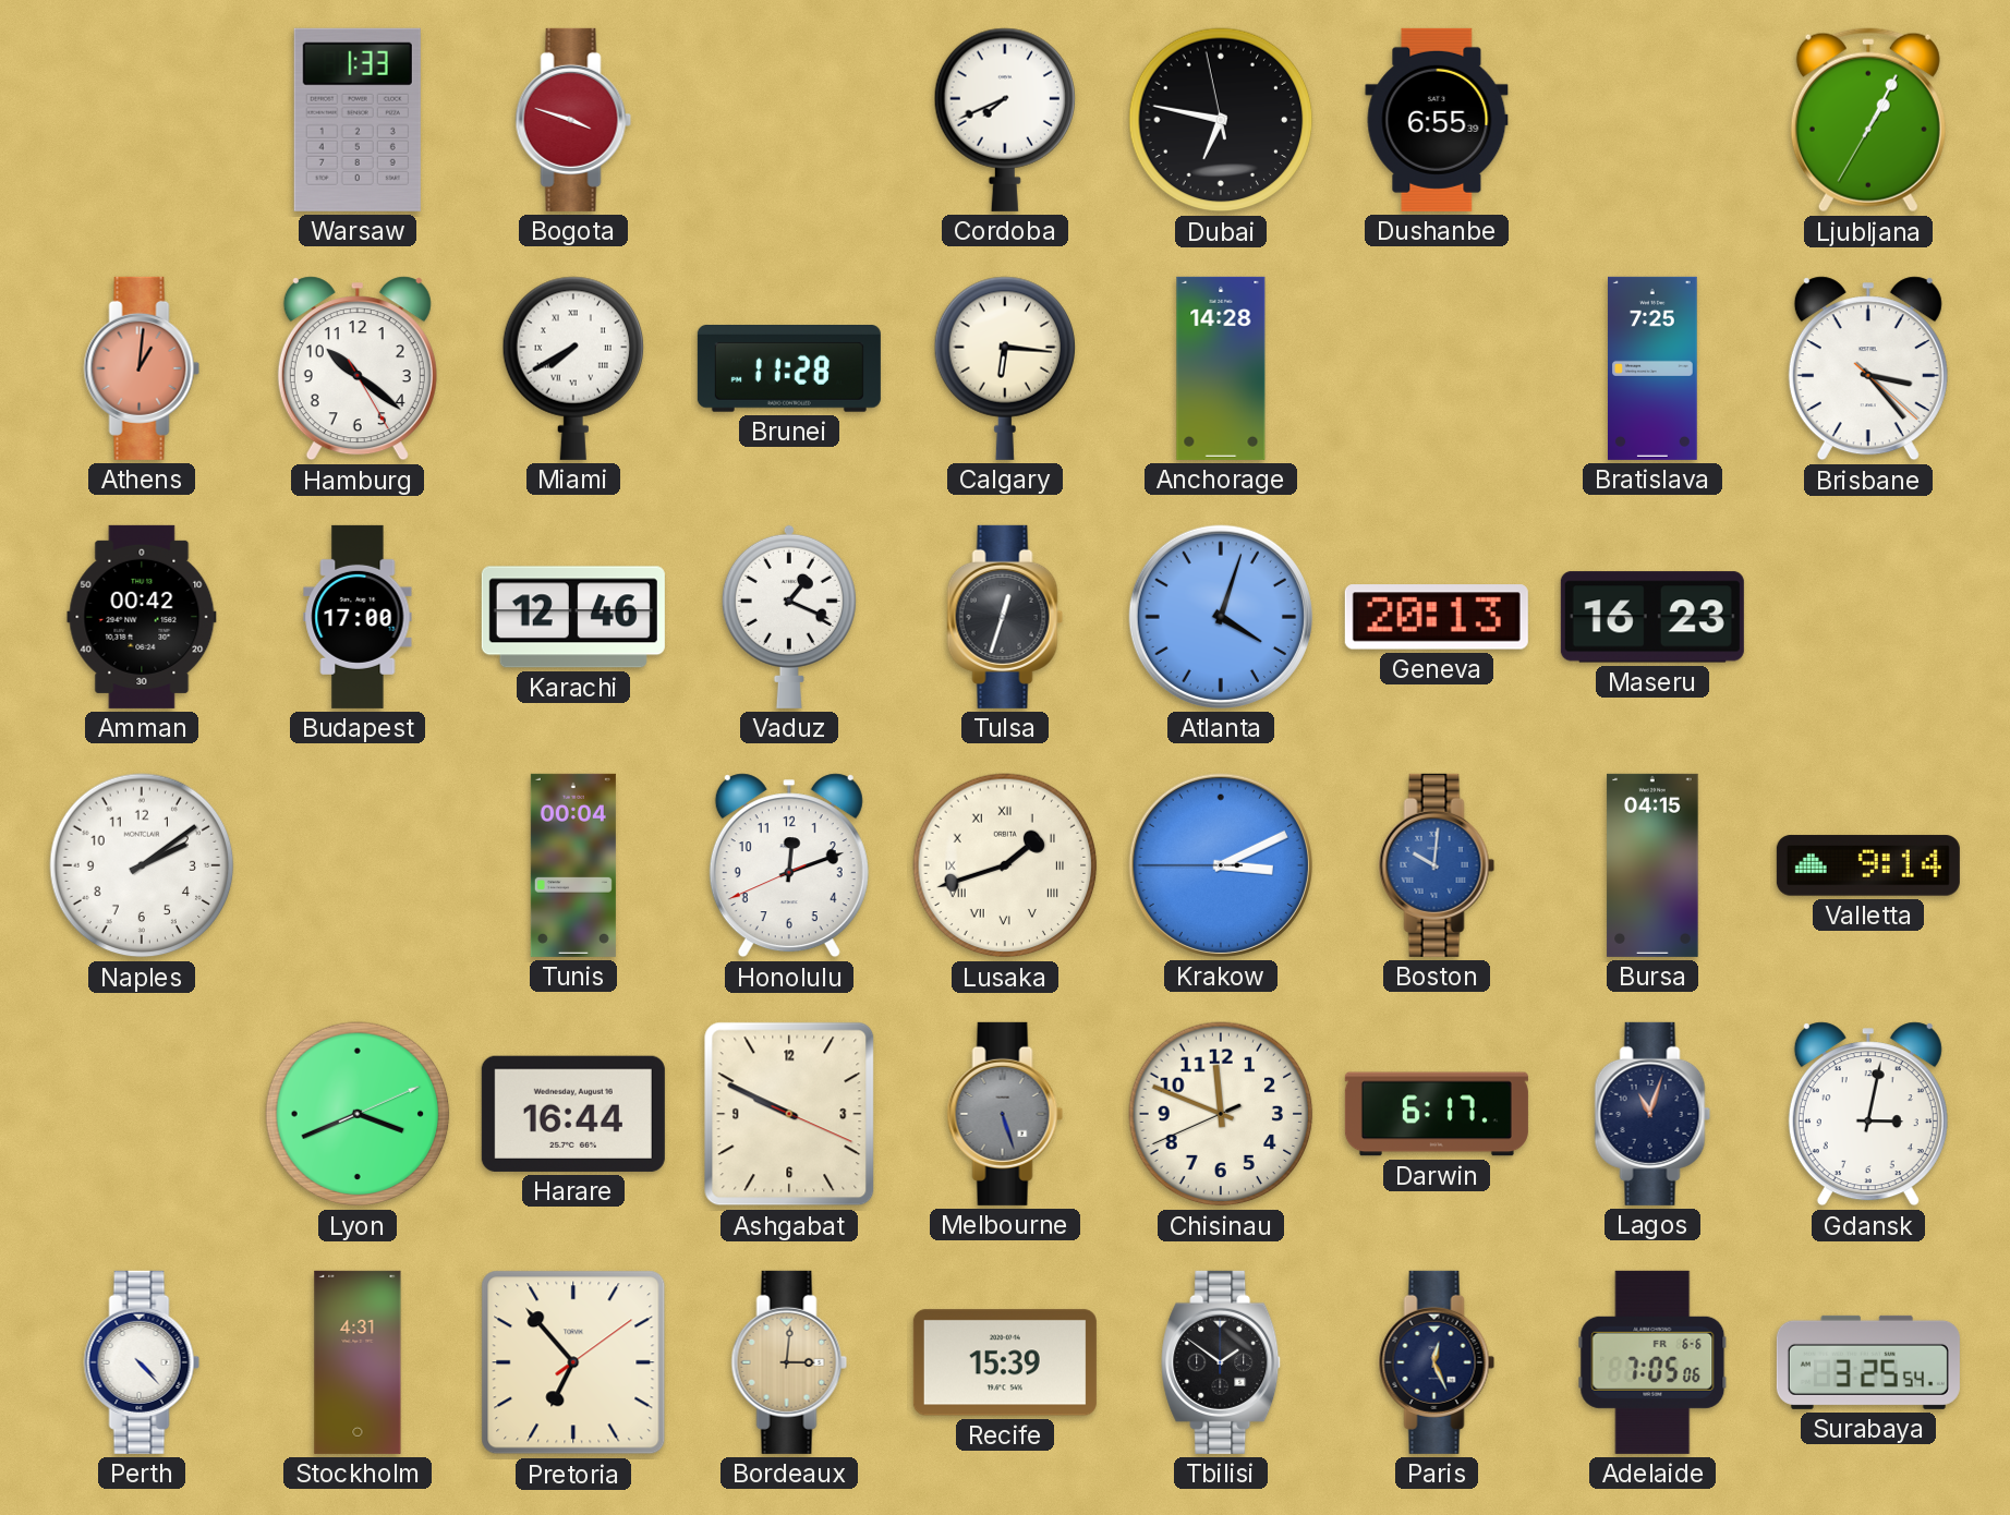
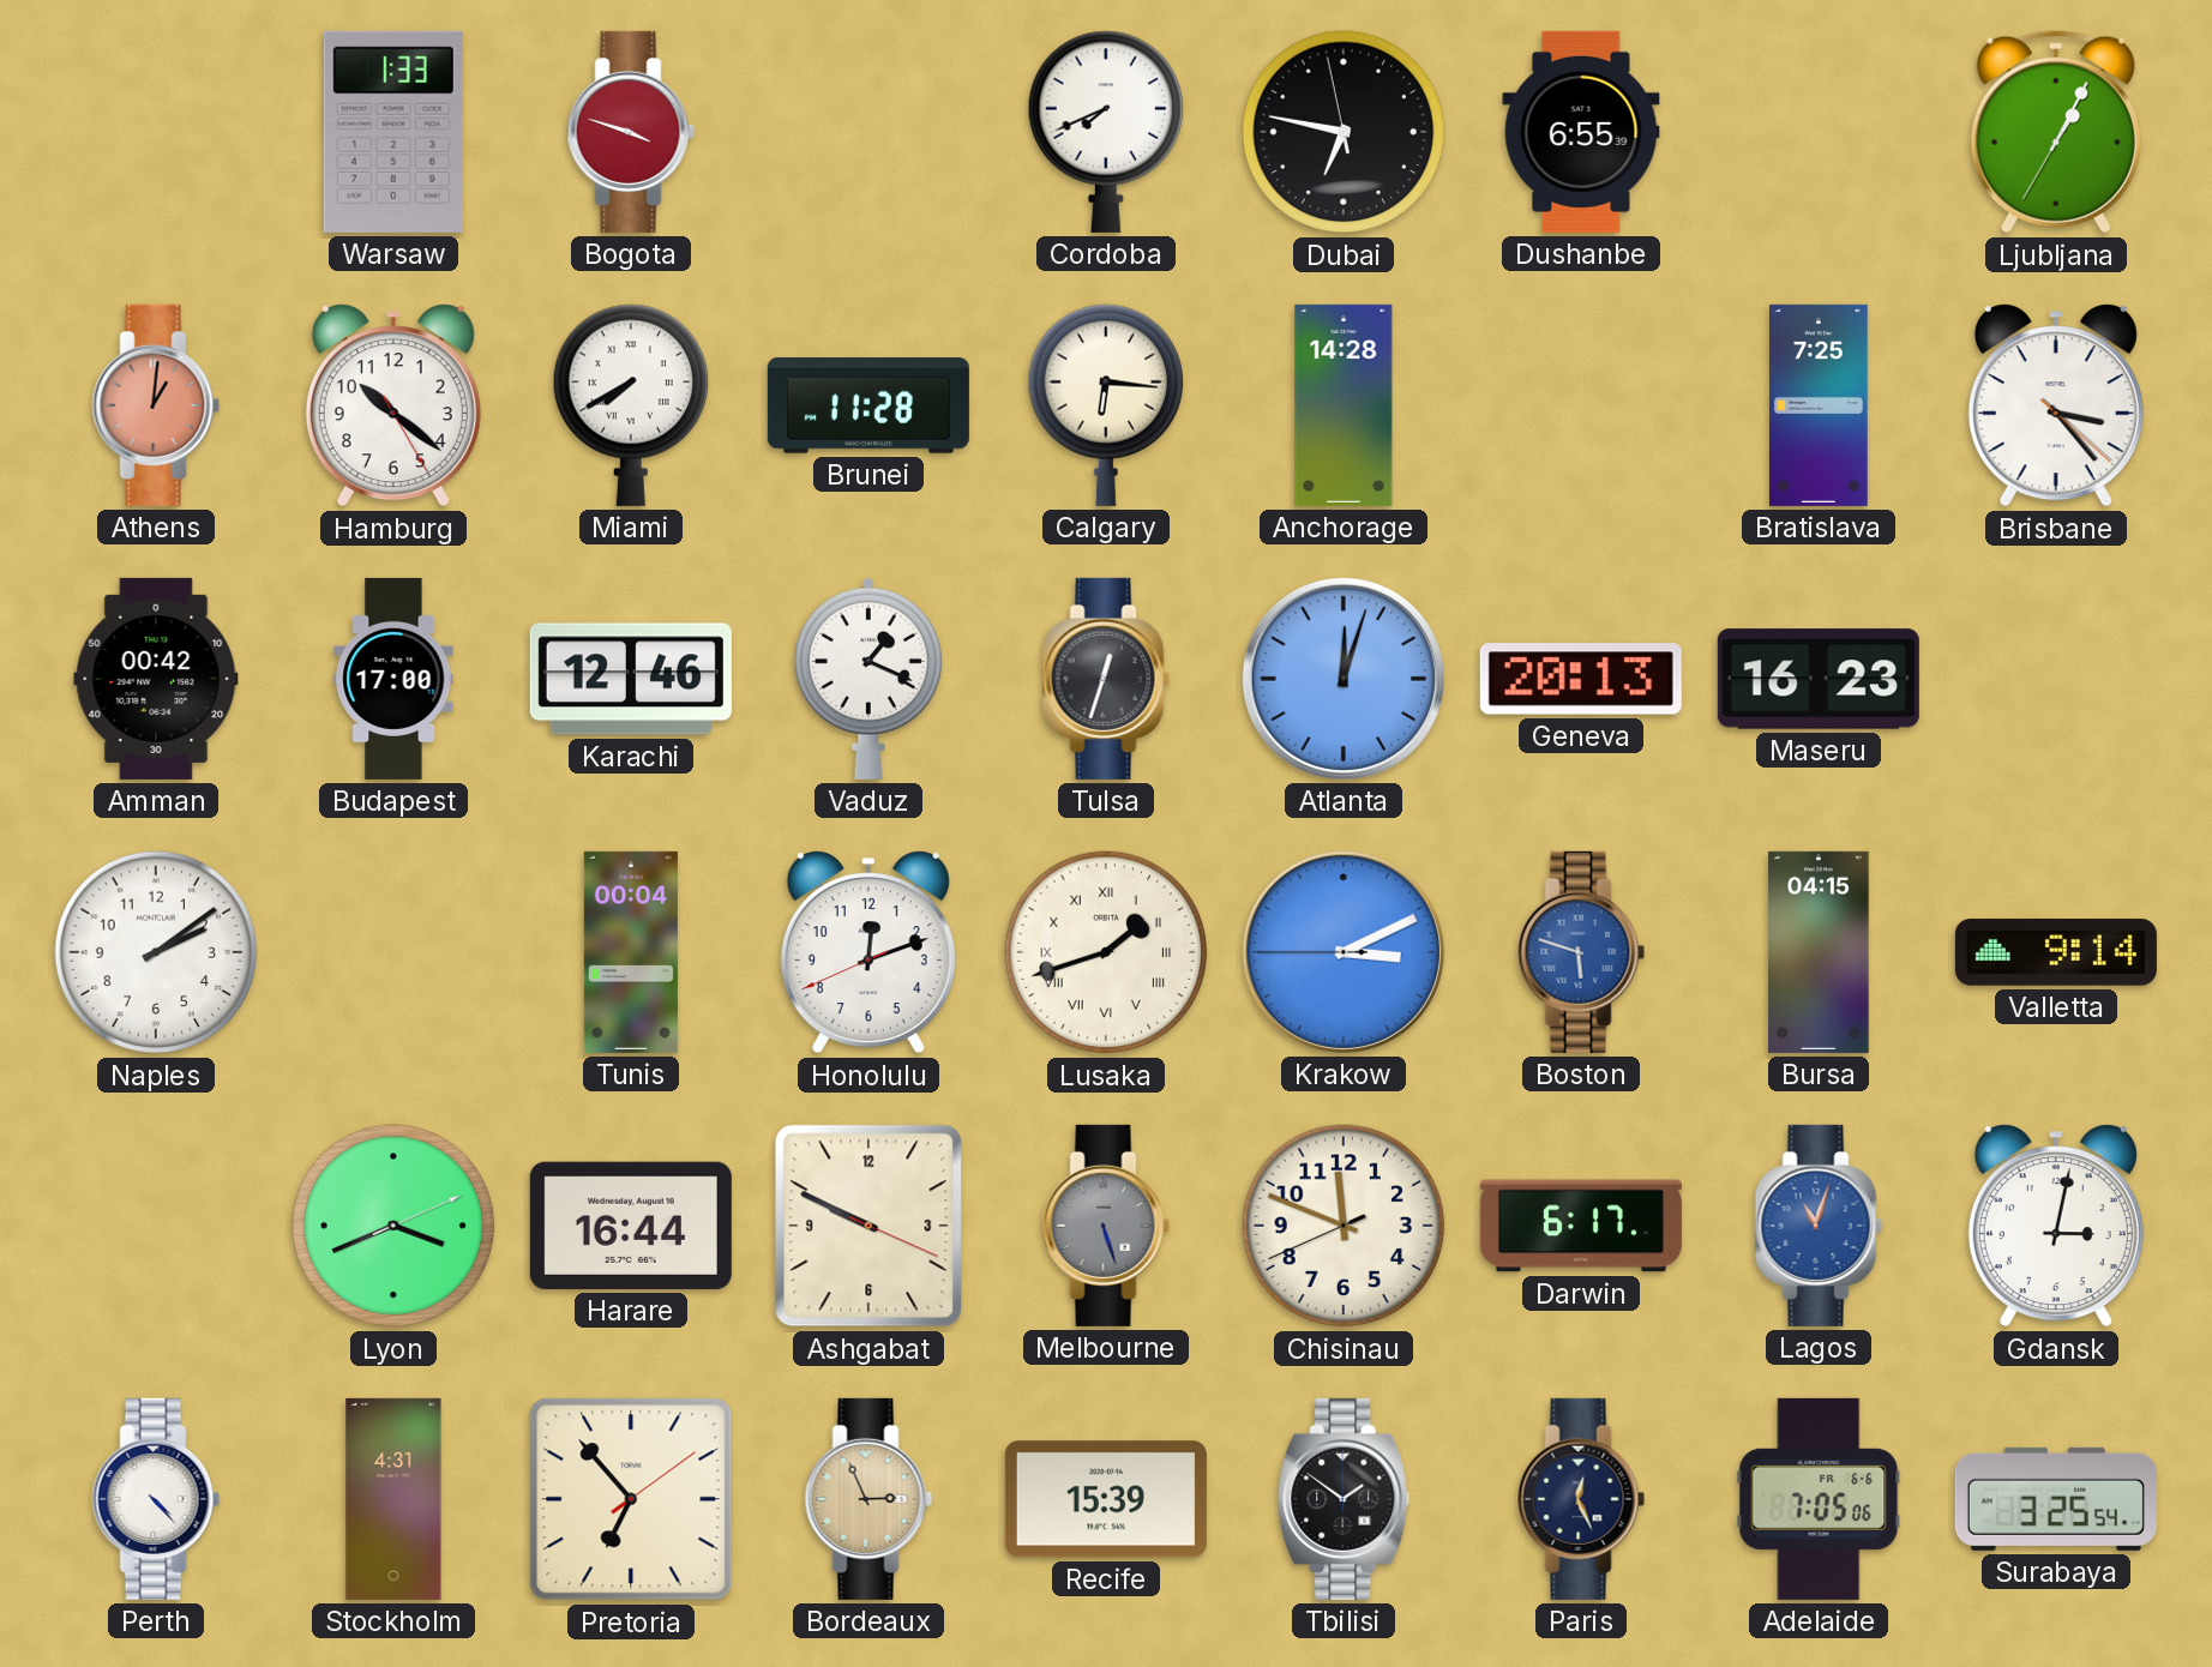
Atlanta: 4:03 -> 12:03 (1344, 679)
Boston: 10:01 -> 5:48 (1581, 952)
Lagos dial: navy -> blue (1819, 1226)
Bordeaux: 3:01 -> 2:56 (868, 1499)
